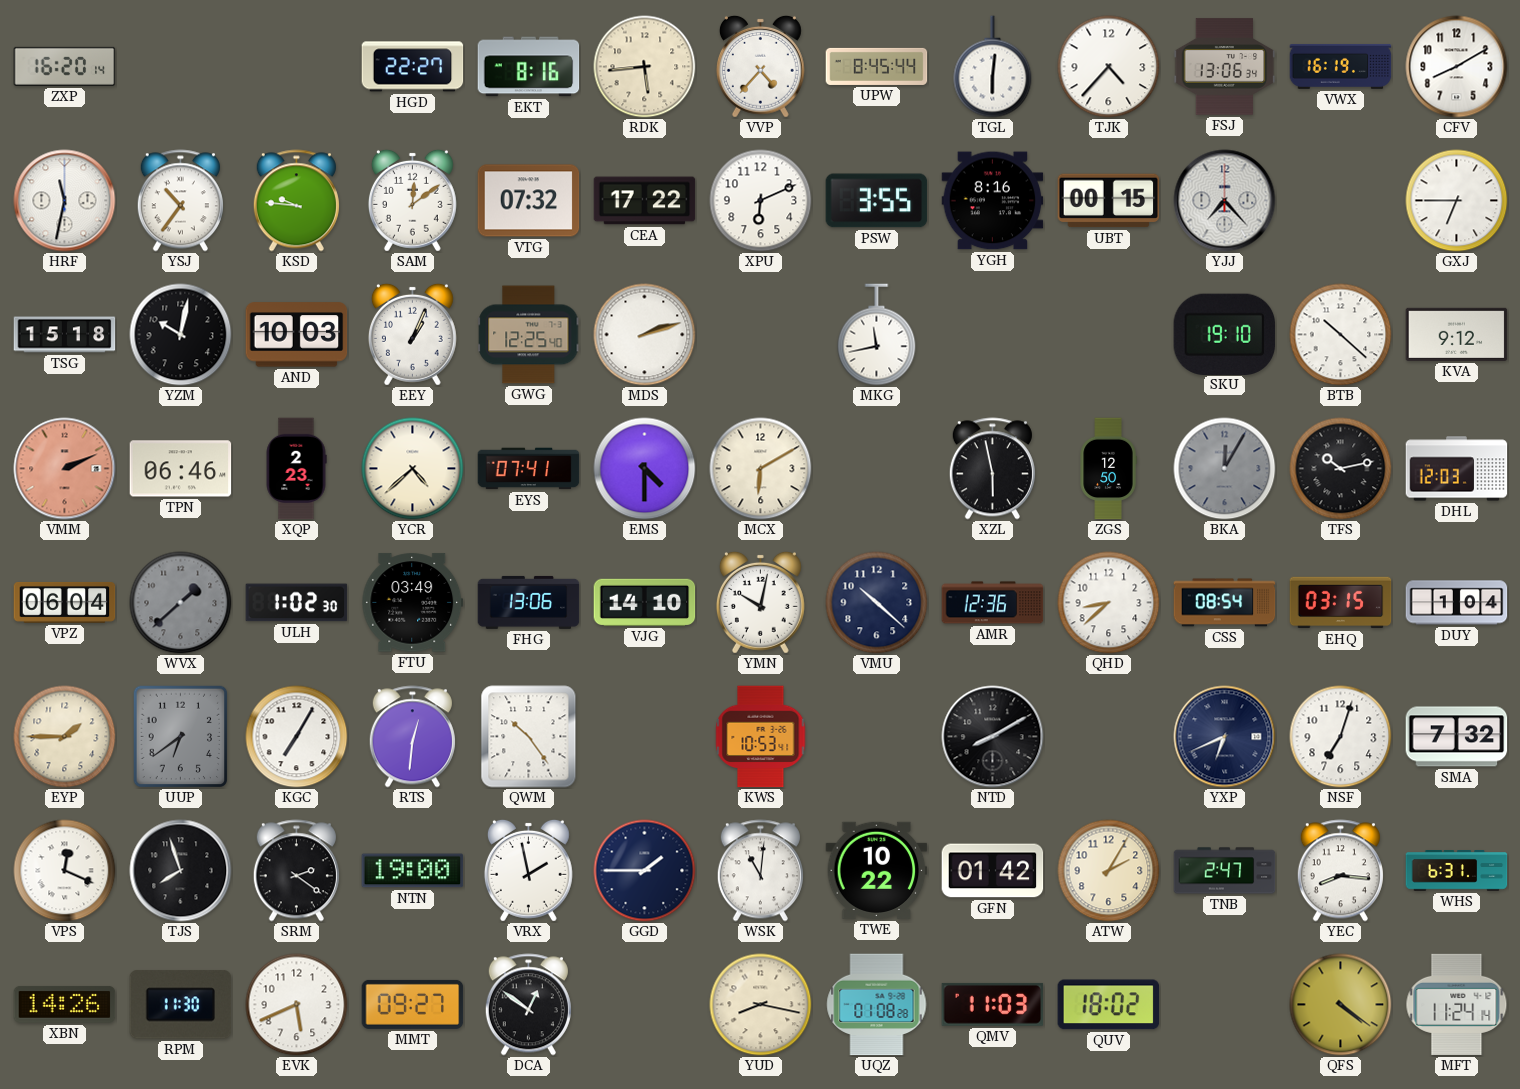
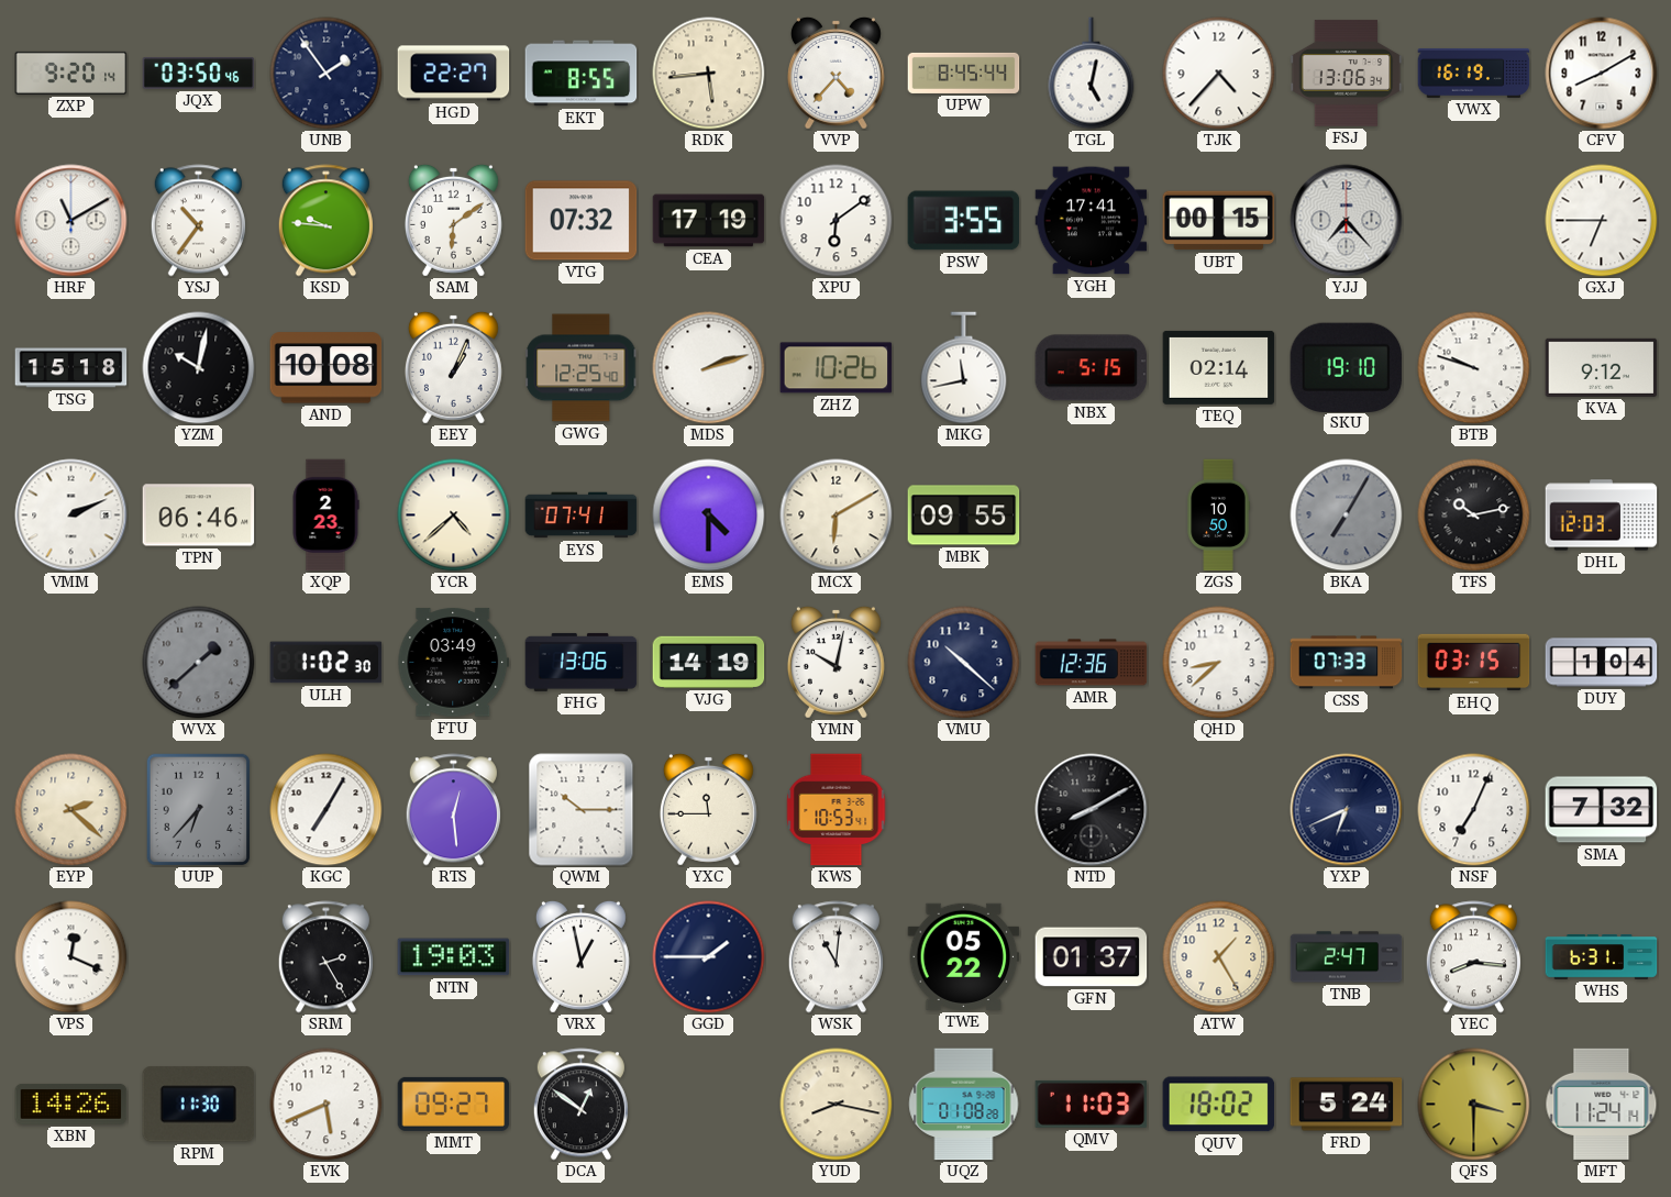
ZXP: 16:20 -> 9:20 (71, 73)
JQX: none -> 03:50 (199, 74)
UNB: none -> 1:54 (327, 74)
EKT: 8:16 -> 8:55 (582, 74)
TGL: 6:01 -> 5:02 (1092, 74)
HRF: 11:32 -> 11:10 (71, 221)
SAM: 12:09 -> 6:09 (453, 220)
CEA: 17:22 -> 17:19 (709, 221)
XPU: 6:11 -> 6:09 (837, 221)
YGH: 8:16 -> 17:41 (1092, 221)
AND: 10:03 -> 10:08 (327, 368)
ZHZ: none -> 10:26 (837, 368)
NBX: none -> 5:15 (1092, 368)
TEQ: none -> 02:14 (1219, 367)
BTB: 10:22 -> 9:48 (1474, 368)
VMM dial: salmon -> white (71, 516)
MBK: none -> 09:55 (964, 516)
XZL: 5:58 -> none (992, 469)
ZGS: 12:50 -> 10:50 (1218, 516)
BKA: 12:05 -> 7:05 (1347, 516)
VPZ: 06:04 -> none (65, 602)
VJG: 14:10 -> 14:19 (709, 662)
CSS: 08:54 -> 07:33 (1347, 663)
EYP: 1:45 -> 2:22 (71, 810)
UUP: 6:39 -> 6:37 (199, 809)
RTS: 12:31 -> 12:29 (453, 810)
QWM: 10:24 -> 10:15 (582, 810)
YXC: none -> 11:45 (708, 809)
NSF: 7:03 -> 7:04 (1474, 810)
TJS: 7:57 -> none (181, 871)
SRM: 2:21 -> 2:25 (325, 957)
NTN: 19:00 -> 19:03 (454, 957)
VRX: 1:58 -> 12:58 (580, 956)
TWE: 10:22 -> 05:22 (964, 956)
GFN: 01:42 -> 01:37 (1092, 957)
ATW: 2:05 -> 1:25 (1219, 957)
FRD: none -> 5:24 (1347, 1105)
QFS: 4:21 -> 3:30 (1474, 1105)
